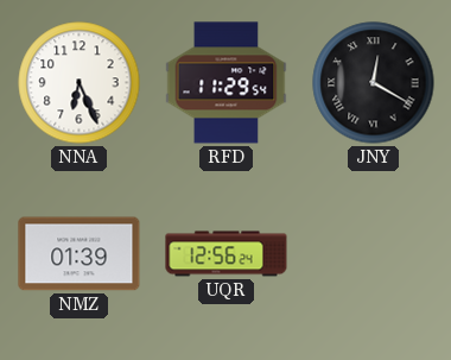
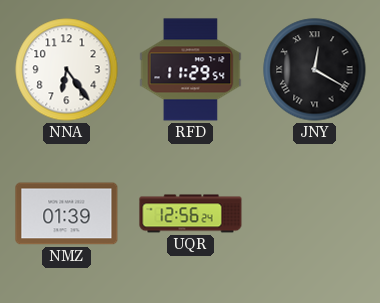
NNA: 6:26 -> 6:24 (67, 70)
